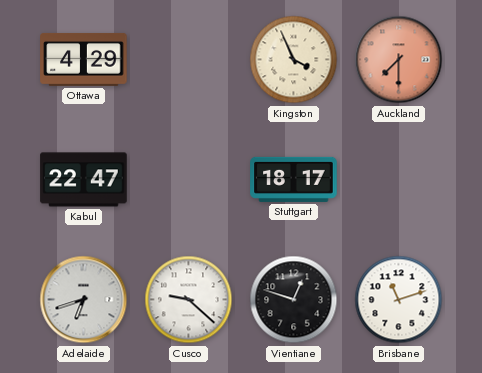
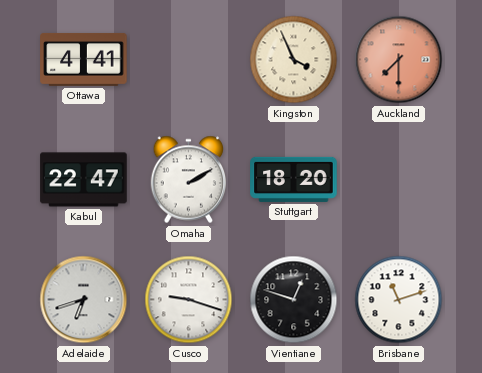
Ottawa: 4:29 -> 4:41 (84, 59)
Omaha: none -> 2:10 (189, 180)
Stuttgart: 18:17 -> 18:20 (294, 179)
Cusco: 9:22 -> 9:18 (189, 300)
